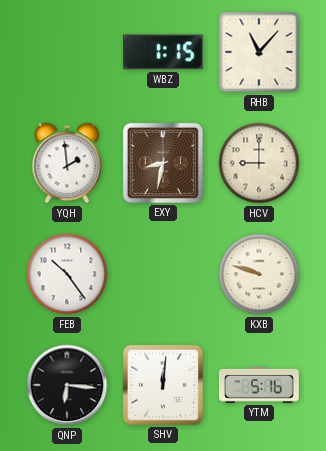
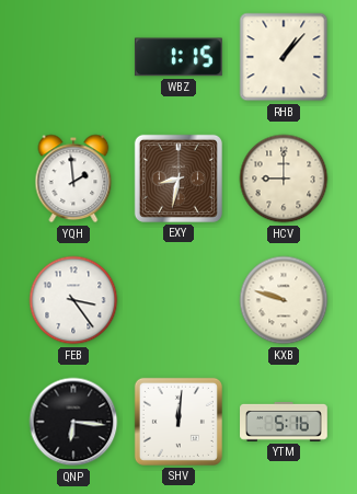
RHB: 11:07 -> 1:07 (284, 57)
FEB: 10:24 -> 3:24 (73, 300)
